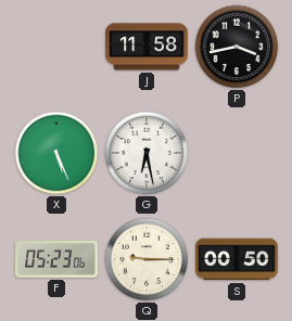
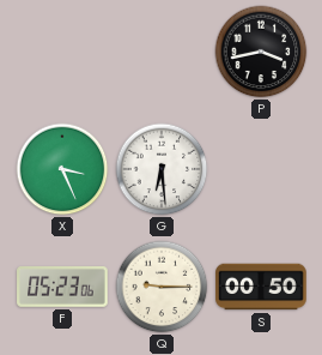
J: 11:58 -> none (147, 47)
X: 5:26 -> 3:26 (62, 169)
G: 6:28 -> 6:29 (162, 169)
